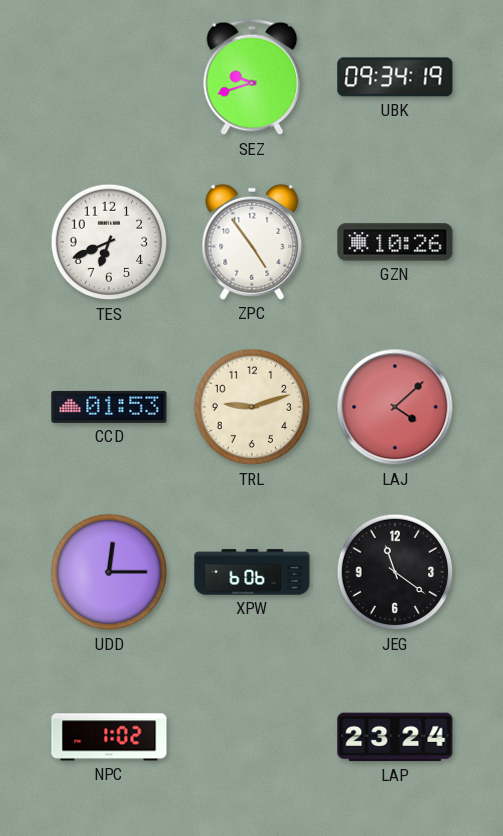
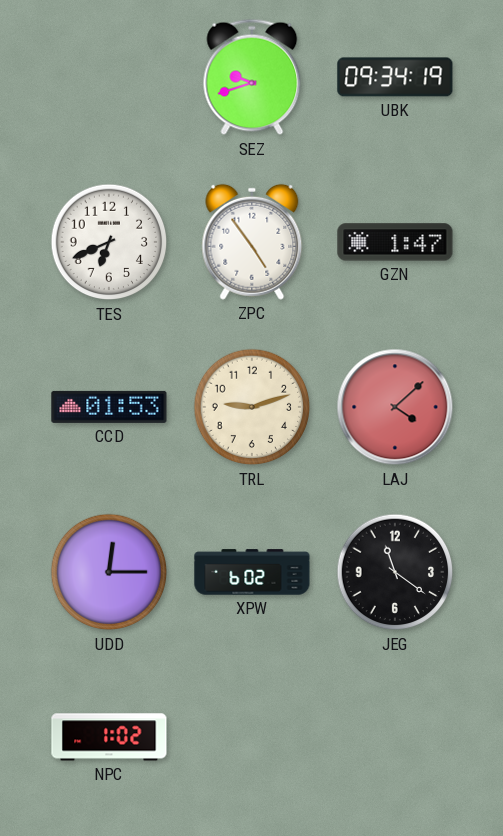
GZN: 10:26 -> 1:47 (395, 242)
XPW: 6:06 -> 6:02 (252, 572)
LAP: 23:24 -> none (395, 737)
